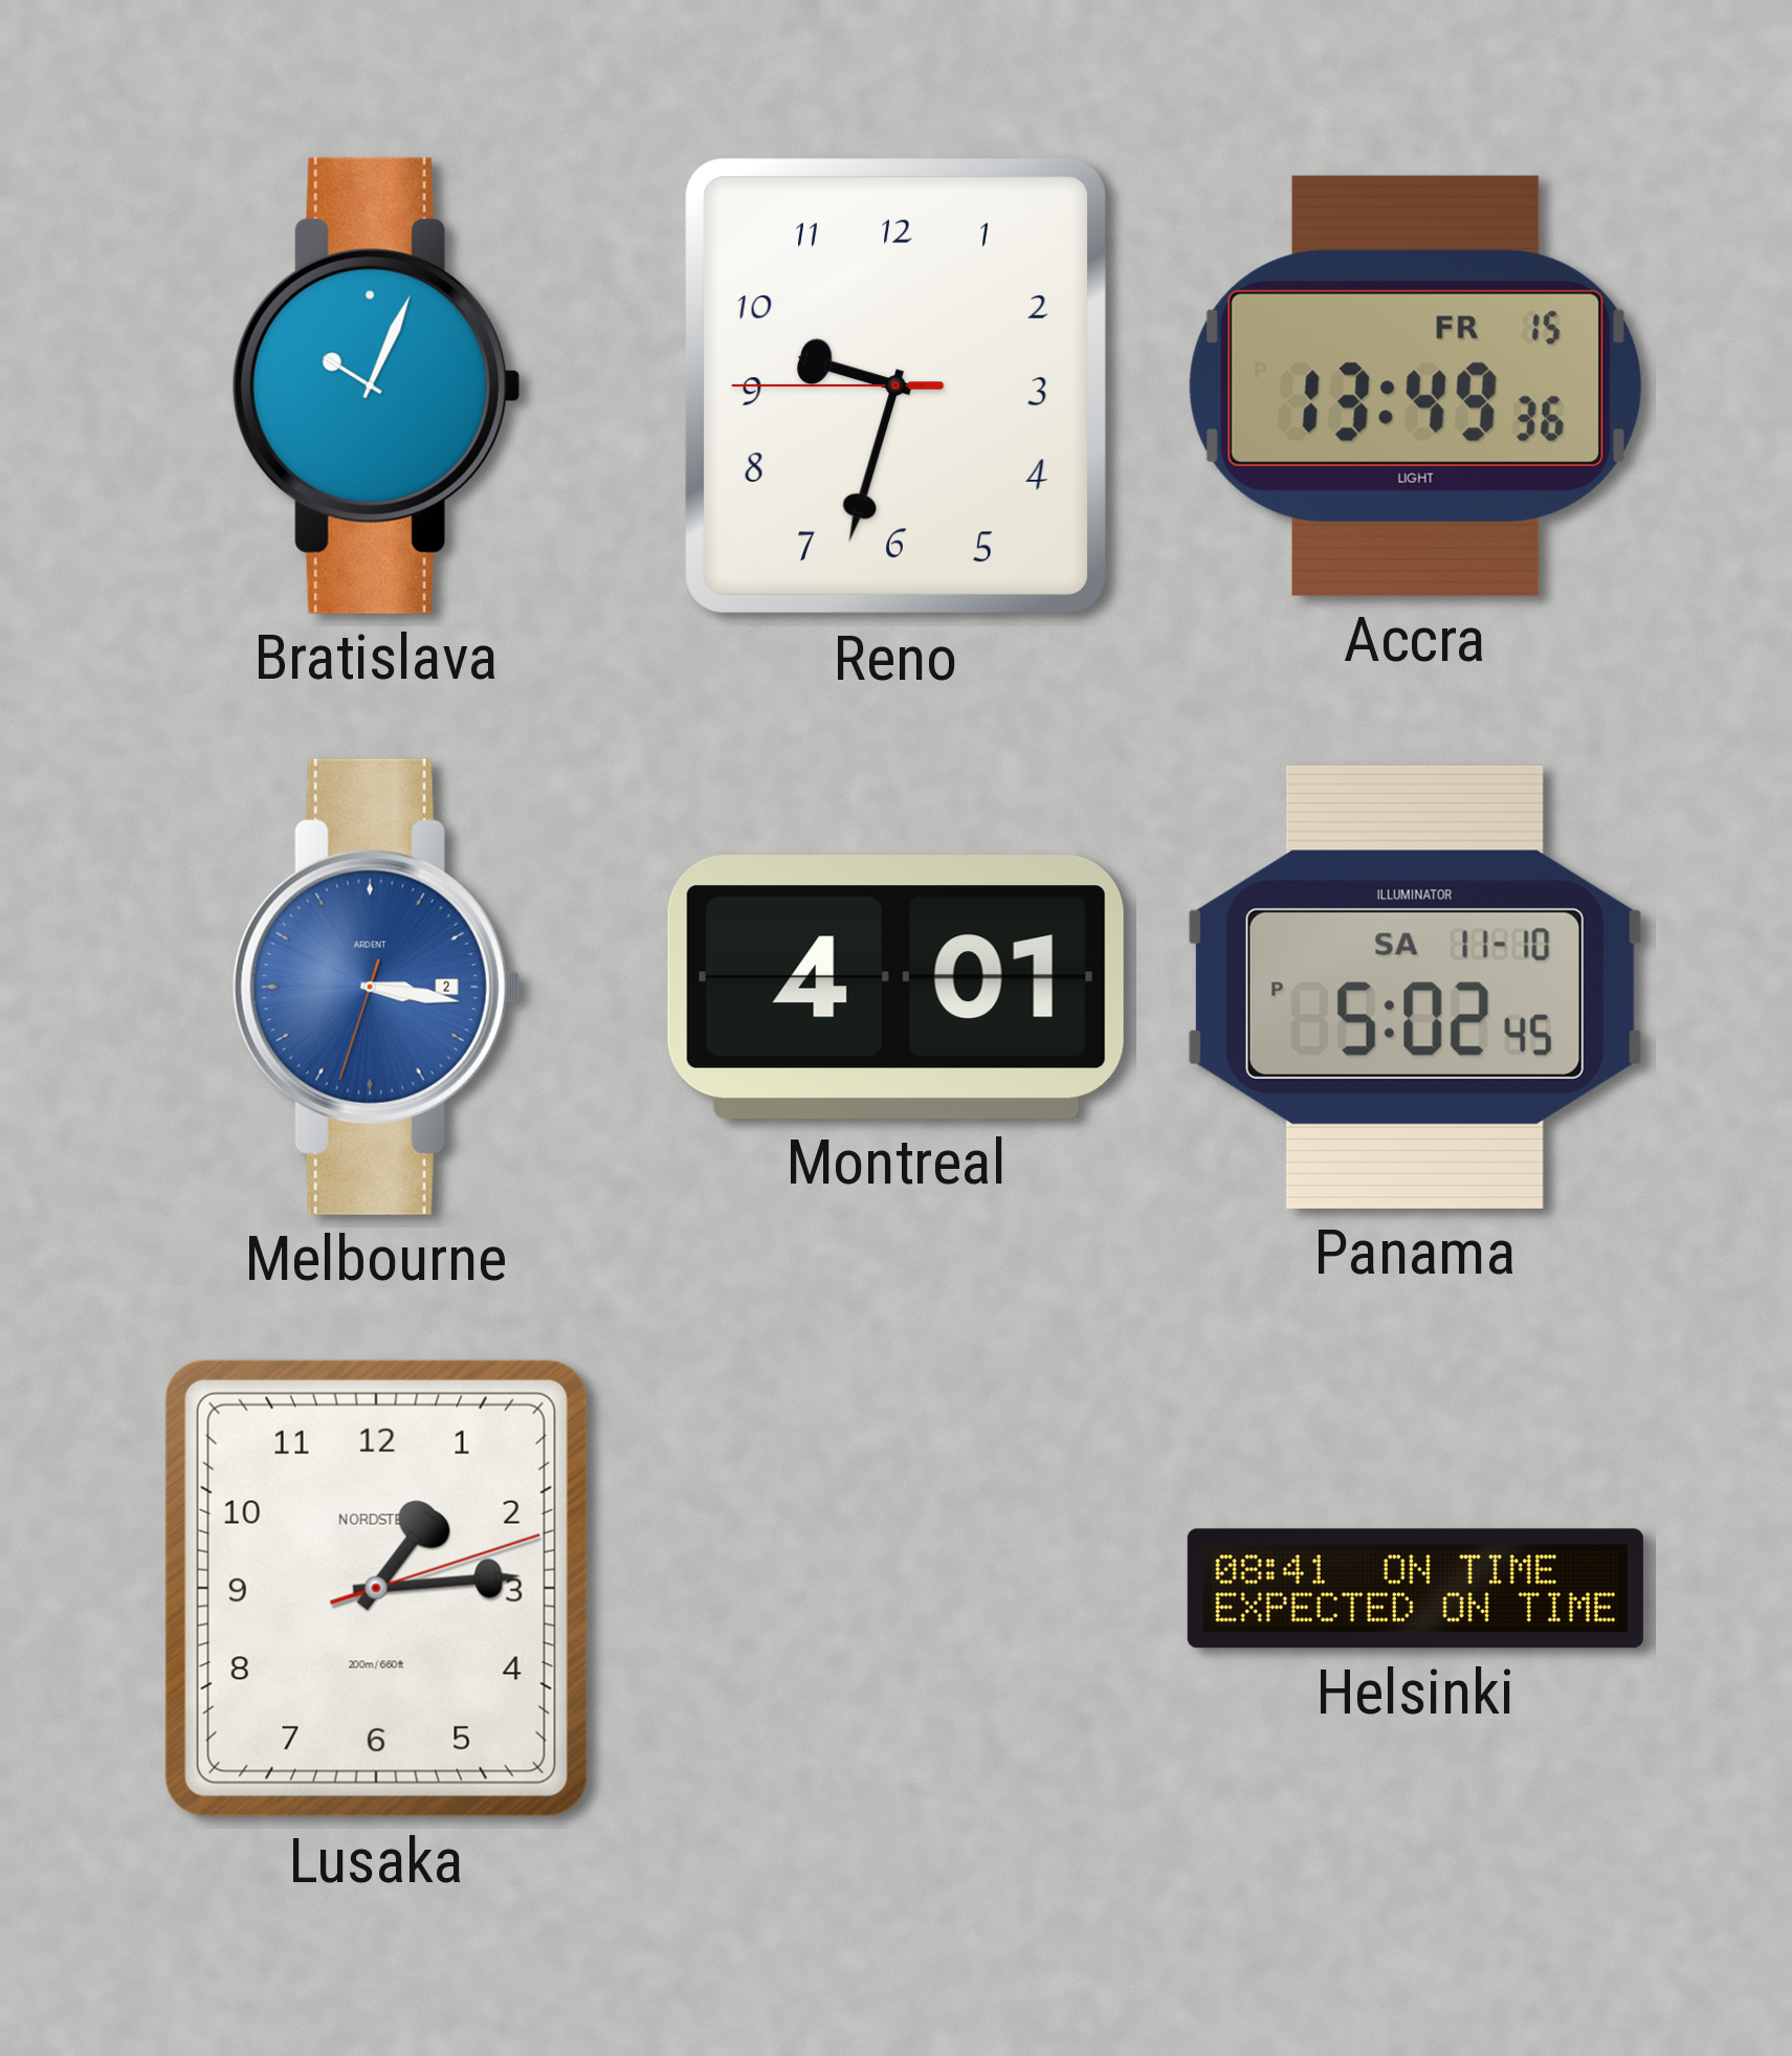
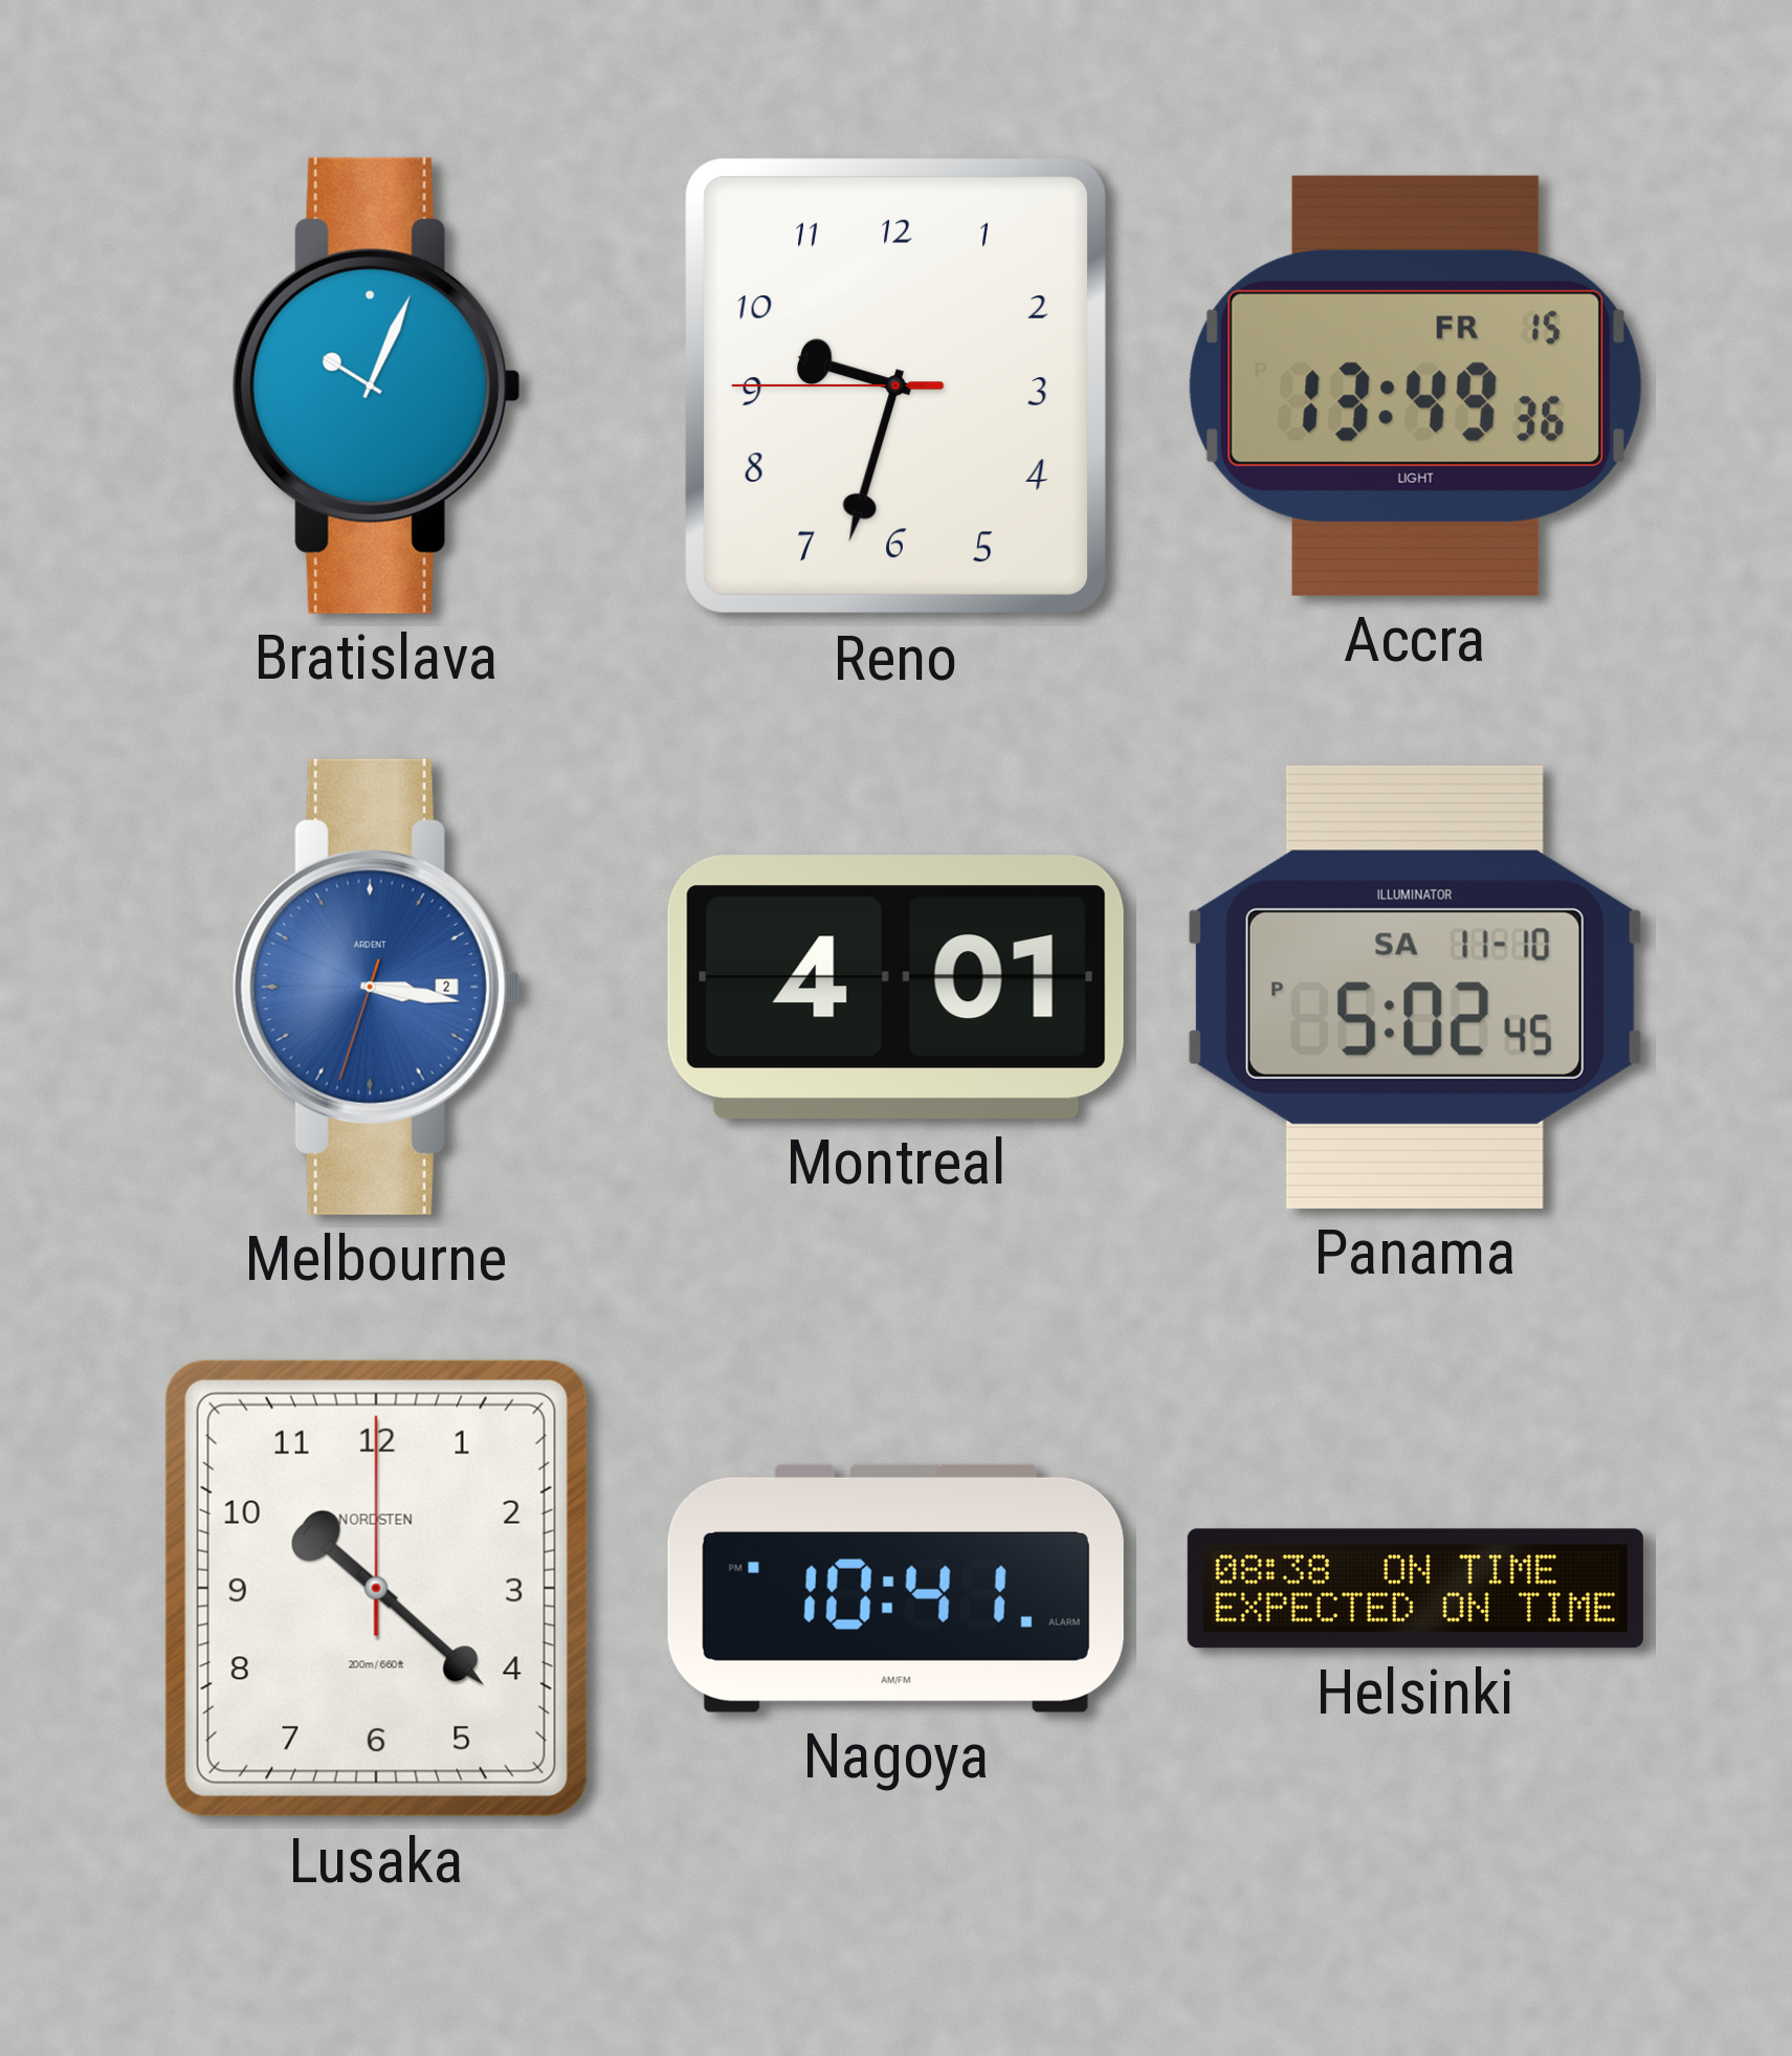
Lusaka: 1:14 -> 10:22 (376, 1588)
Nagoya: none -> 10:41 (895, 1588)
Helsinki: 08:41 -> 08:38 (1415, 1589)
